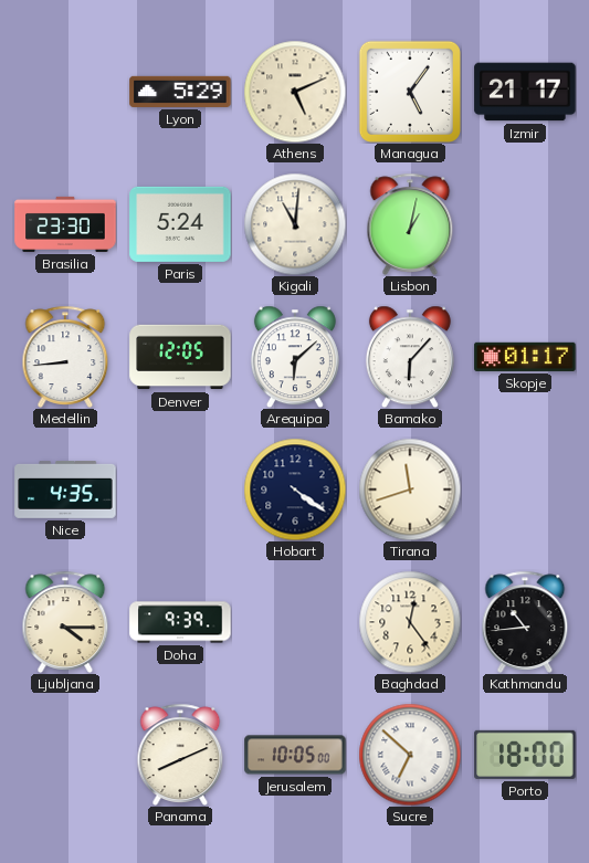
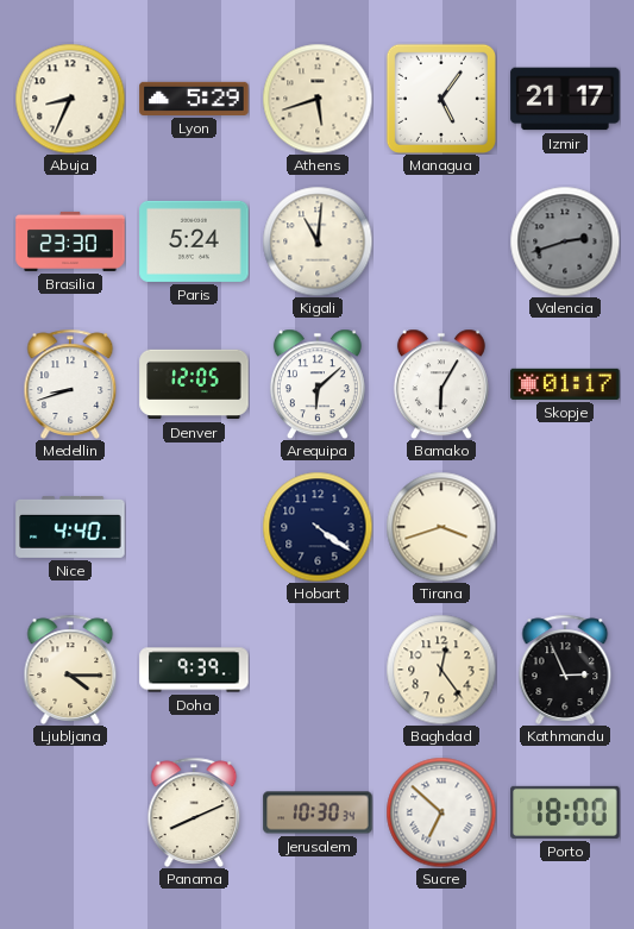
Abuja: none -> 8:34 (70, 99)
Athens: 5:11 -> 5:42 (318, 99)
Lisbon: 1:02 -> none (410, 224)
Valencia: none -> 2:42 (565, 241)
Medellin: 8:44 -> 8:42 (70, 384)
Bamako: 6:07 -> 6:05 (441, 384)
Nice: 4:35 -> 4:40 (70, 528)
Tirana: 11:42 -> 3:42 (441, 527)
Kathmandu: 10:44 -> 2:56 (565, 670)
Jerusalem: 10:05 -> 10:30 (318, 812)
